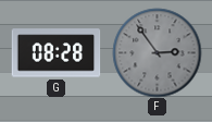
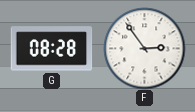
F dial: grey -> white (144, 48)
